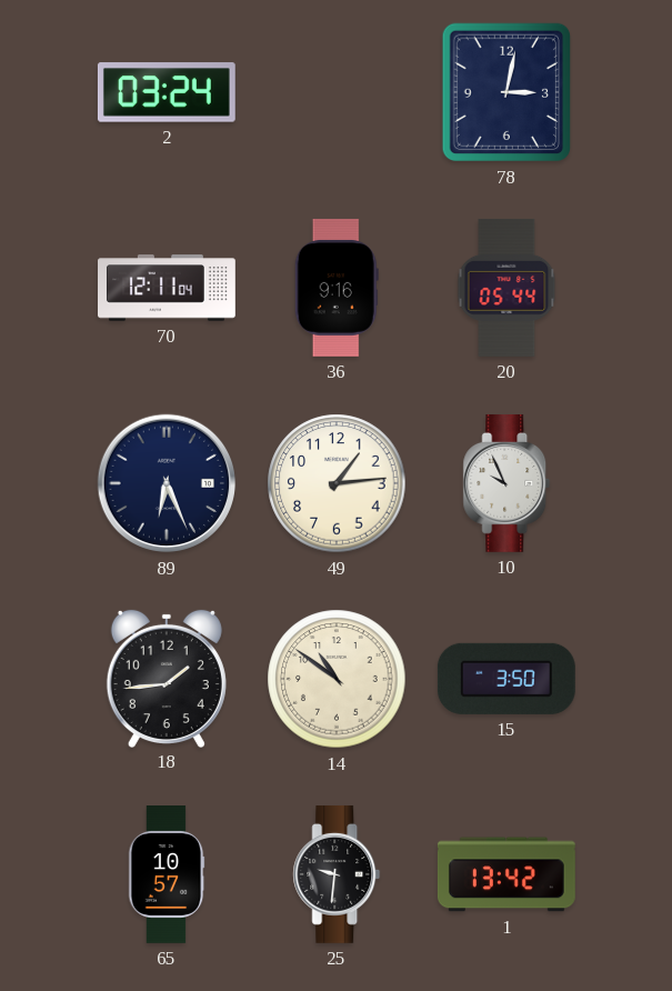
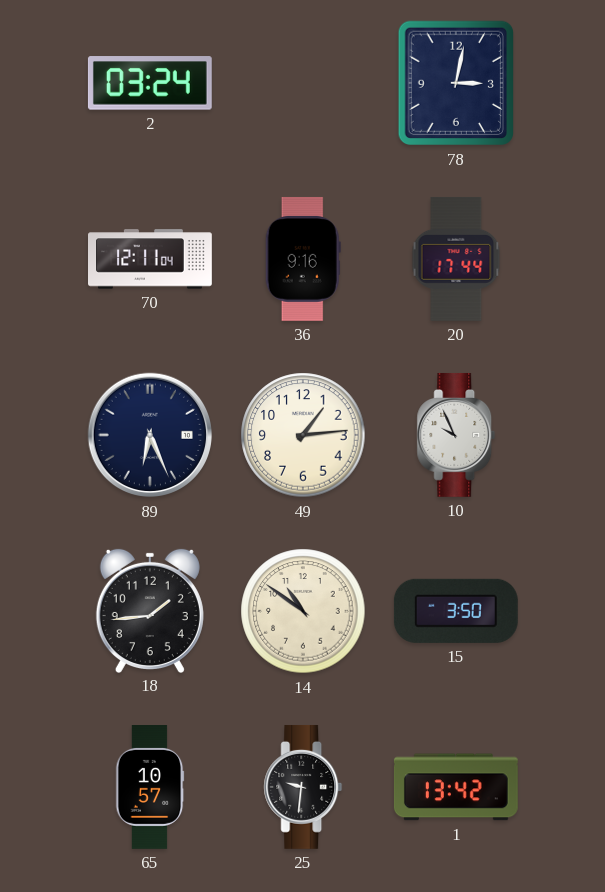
20: 05:44 -> 17:44 (456, 259)
